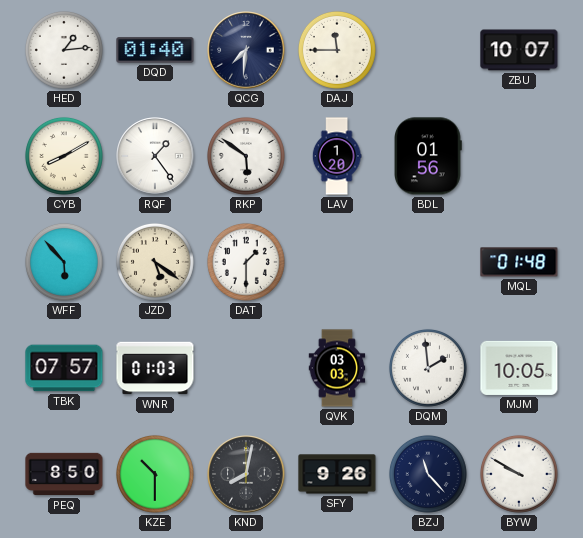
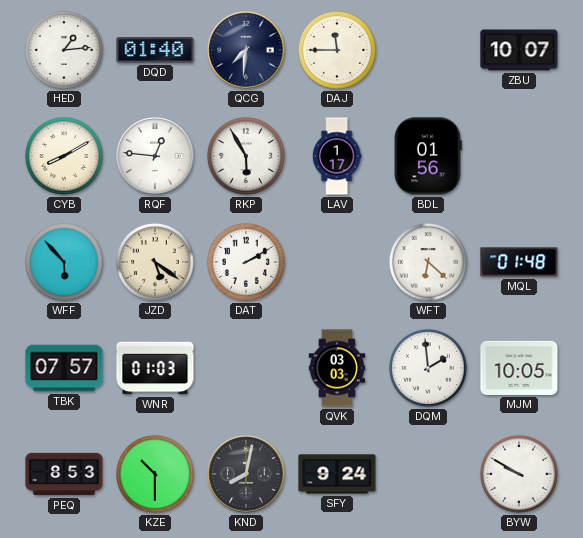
RQF: 1:24 -> 12:46 (155, 156)
RKP: 5:51 -> 5:55 (246, 156)
LAV: 1:20 -> 1:17 (337, 156)
DAT: 1:30 -> 2:10 (246, 262)
WFT: none -> 6:22 (428, 262)
PEQ: 8:50 -> 8:53 (64, 474)
SFY: 9:26 -> 9:24 (337, 474)
BZJ: 11:23 -> none (428, 474)
